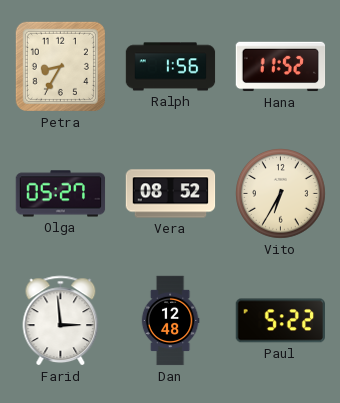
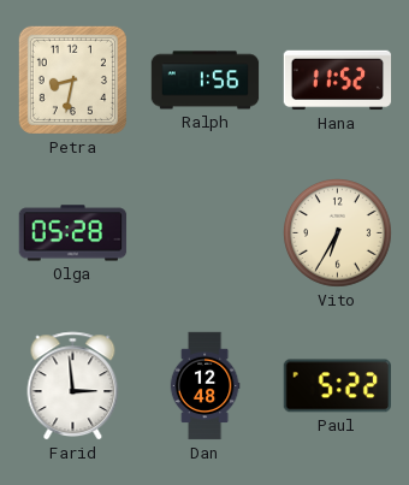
Petra: 8:35 -> 8:32 (72, 79)
Olga: 05:27 -> 05:28 (73, 233)
Vera: 08:52 -> none (171, 194)
